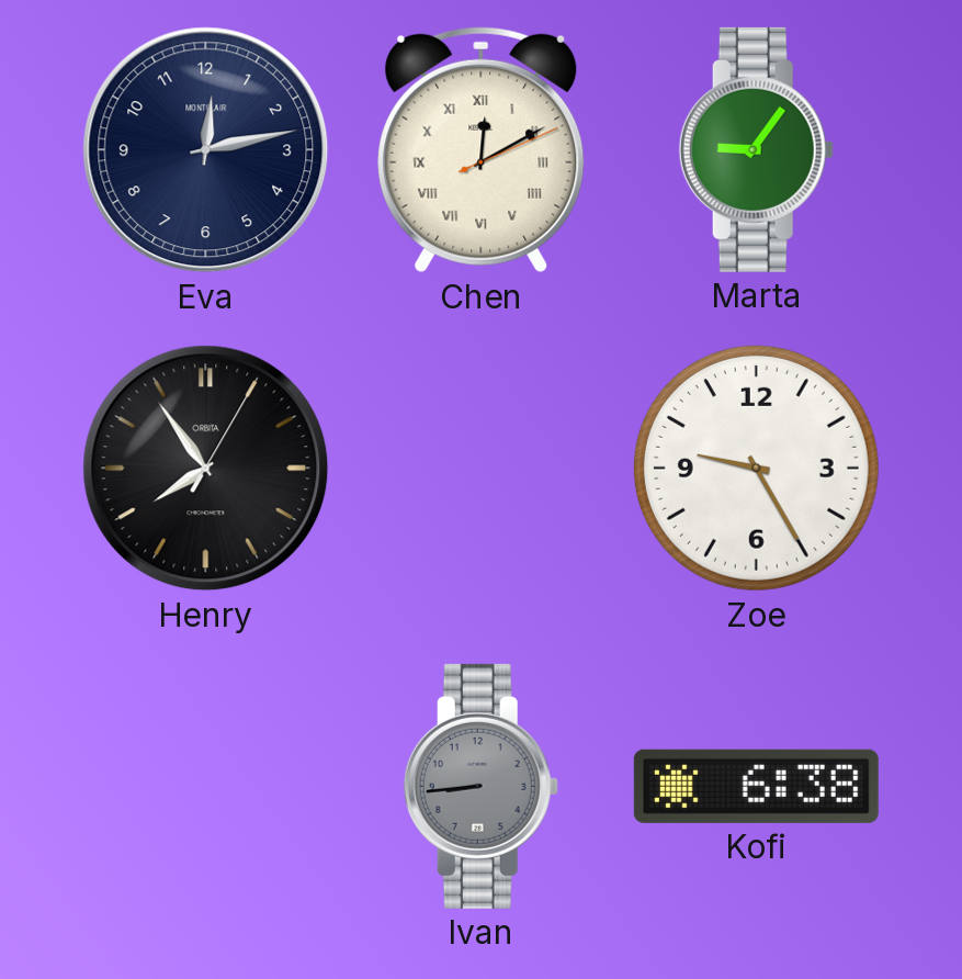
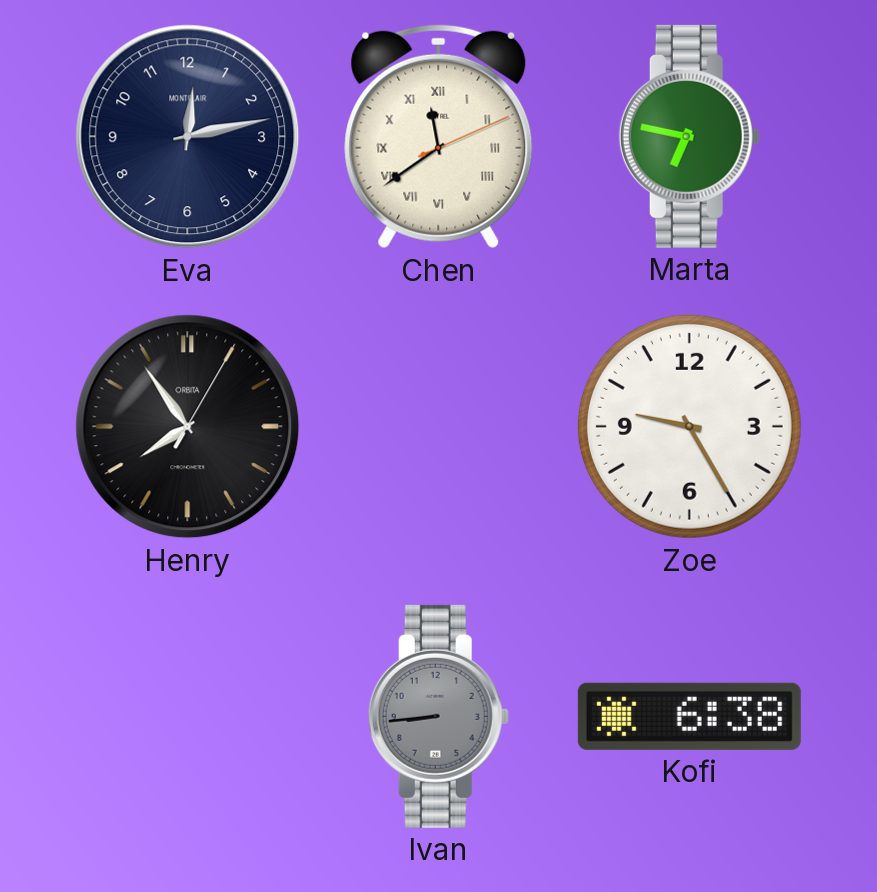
Chen: 12:10 -> 11:39 (439, 137)
Marta: 9:06 -> 6:47 (689, 136)
